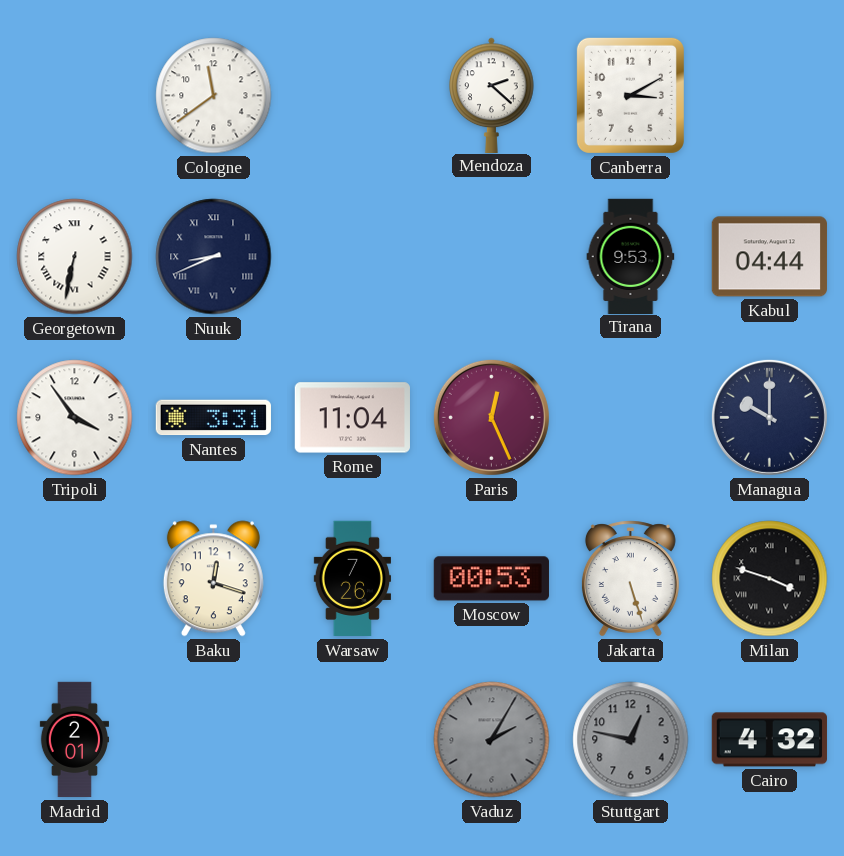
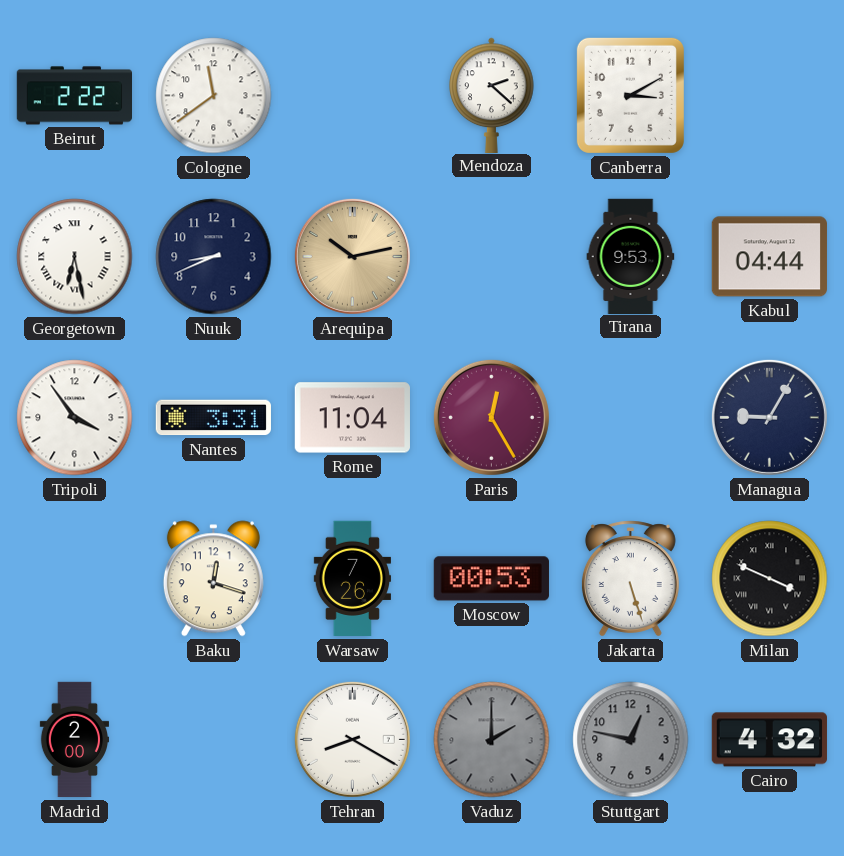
Beirut: none -> 2:22 (74, 96)
Georgetown: 6:32 -> 6:28 (75, 257)
Nuuk numerals: Roman -> Arabic (214, 257)
Arequipa: none -> 10:13 (352, 256)
Paris: 12:26 -> 12:25 (491, 417)
Managua: 10:00 -> 9:05 (769, 417)
Milan: 3:48 -> 3:49 (770, 579)
Madrid: 2:01 -> 2:00 (74, 740)
Tehran: none -> 8:20 (352, 739)
Vaduz: 2:05 -> 2:00 (492, 740)
